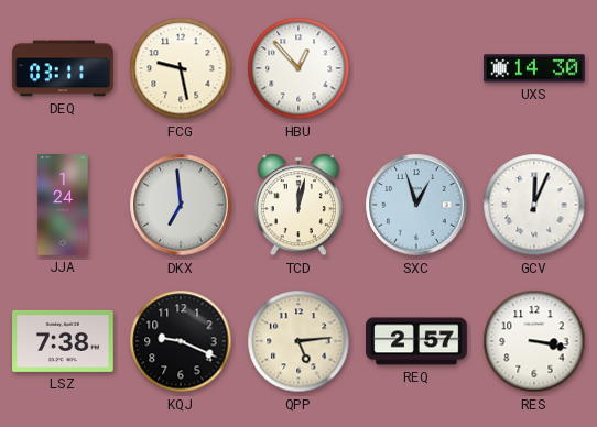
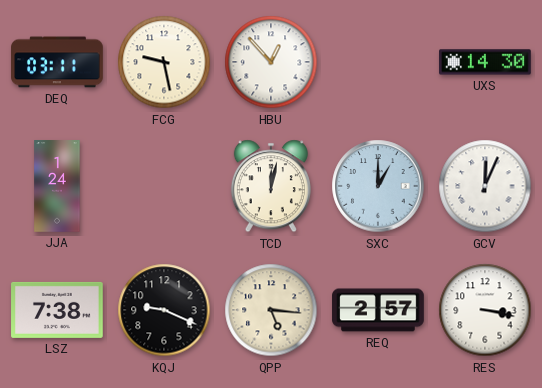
DKX: 6:59 -> none (181, 205)
SXC: 12:57 -> 1:00 (378, 186)
QPP: 5:14 -> 5:16 (271, 310)
